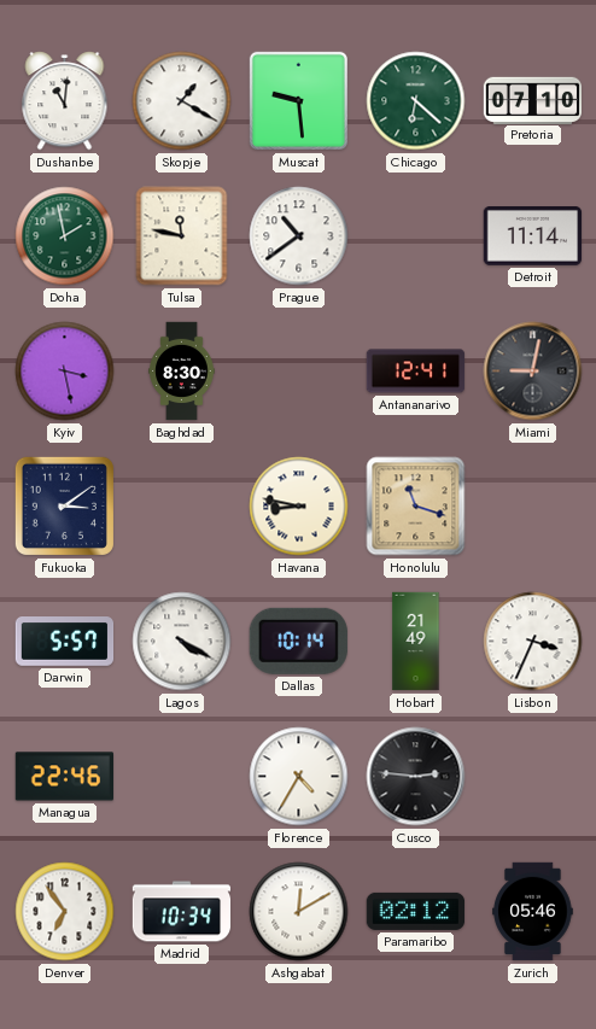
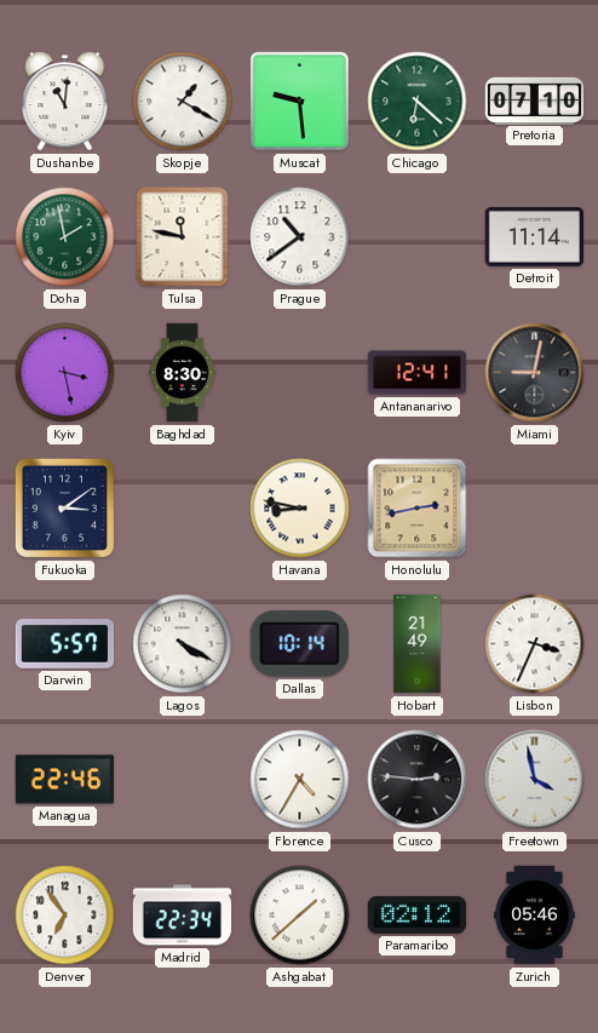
Honolulu: 11:18 -> 2:43 (418, 509)
Freetown: none -> 3:58 (535, 780)
Madrid: 10:34 -> 22:34 (183, 916)
Ashgabat: 12:10 -> 1:38 (300, 916)
